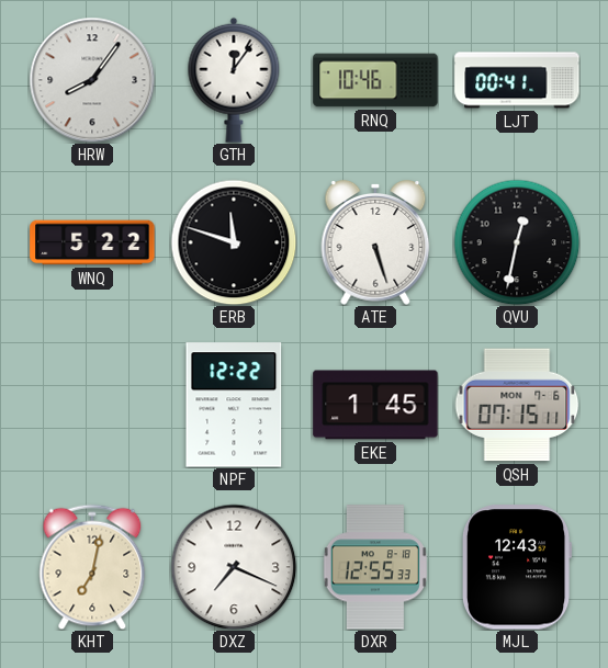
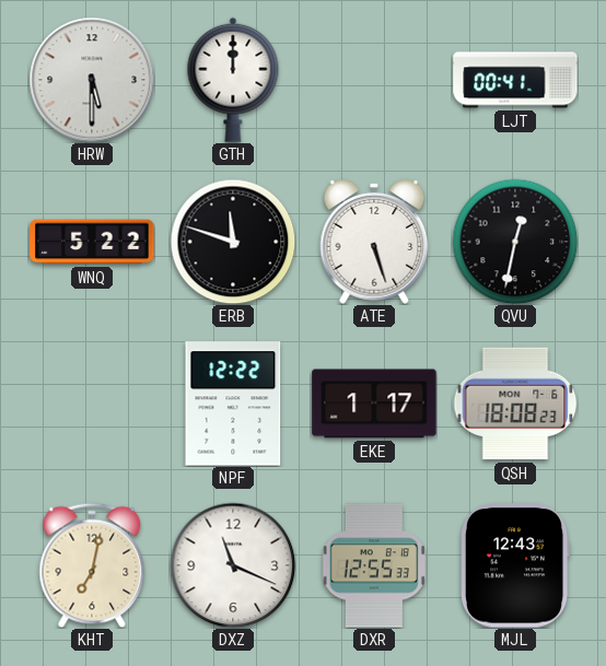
HRW: 8:06 -> 5:30 (92, 80)
GTH: 12:06 -> 12:00 (233, 80)
RNQ: 10:46 -> none (375, 80)
EKE: 1:45 -> 1:17 (374, 404)
QSH: 07:15 -> 18:08 (515, 404)
DXZ: 7:19 -> 11:19 (233, 565)
